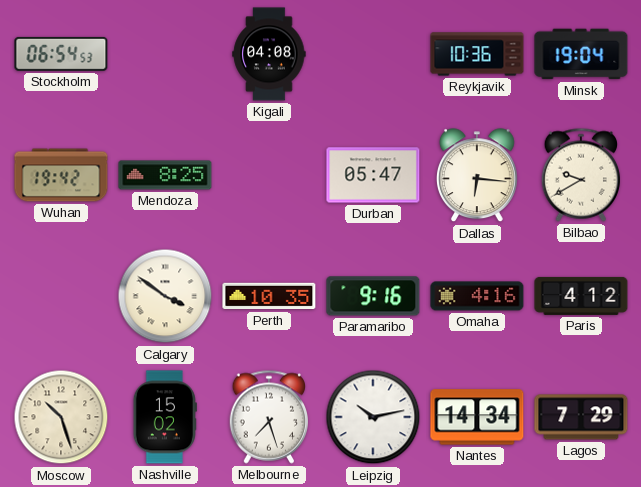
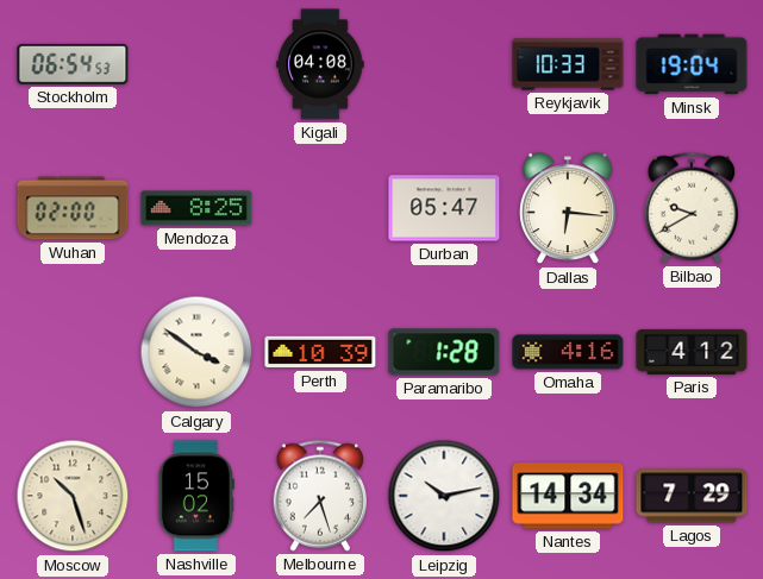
Reykjavik: 10:36 -> 10:33 (568, 64)
Wuhan: 19:42 -> 02:00 (73, 208)
Perth: 10:35 -> 10:39 (320, 352)
Paramaribo: 9:16 -> 1:28 (444, 352)
